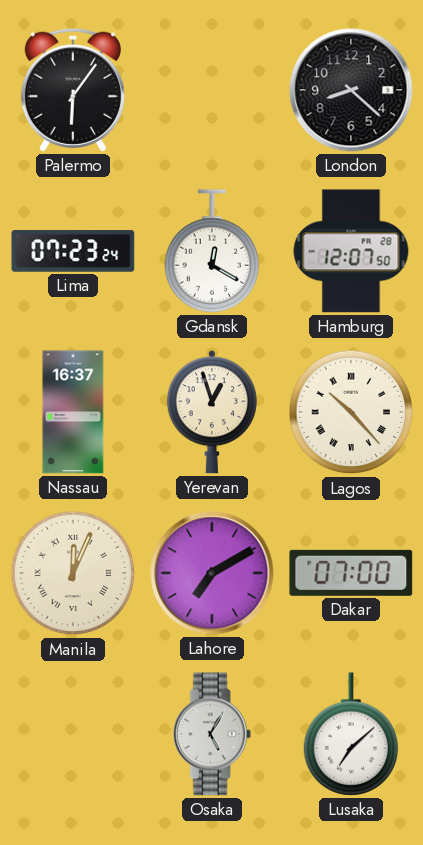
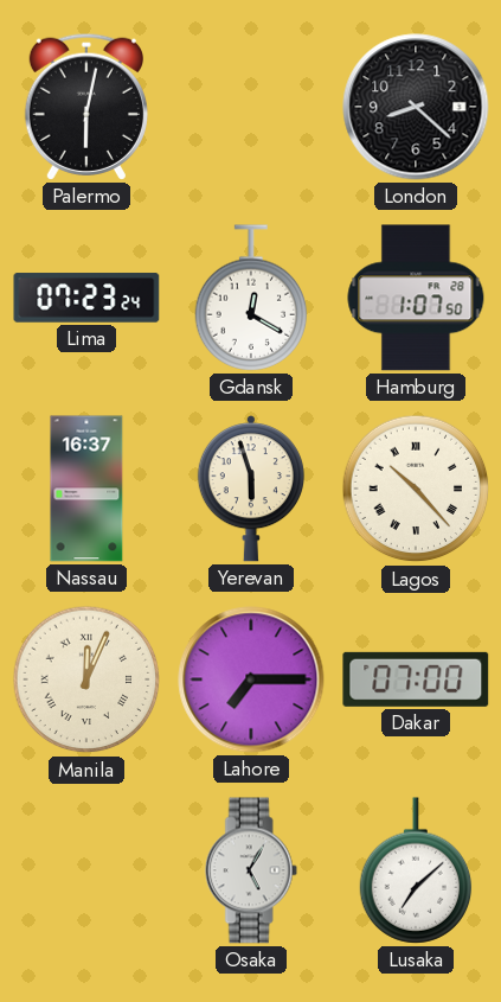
Palermo: 6:06 -> 6:02 (86, 107)
Hamburg: 12:07 -> 1:07 (416, 298)
Yerevan: 12:57 -> 5:57 (251, 489)
Lahore: 7:10 -> 7:15 (251, 679)
